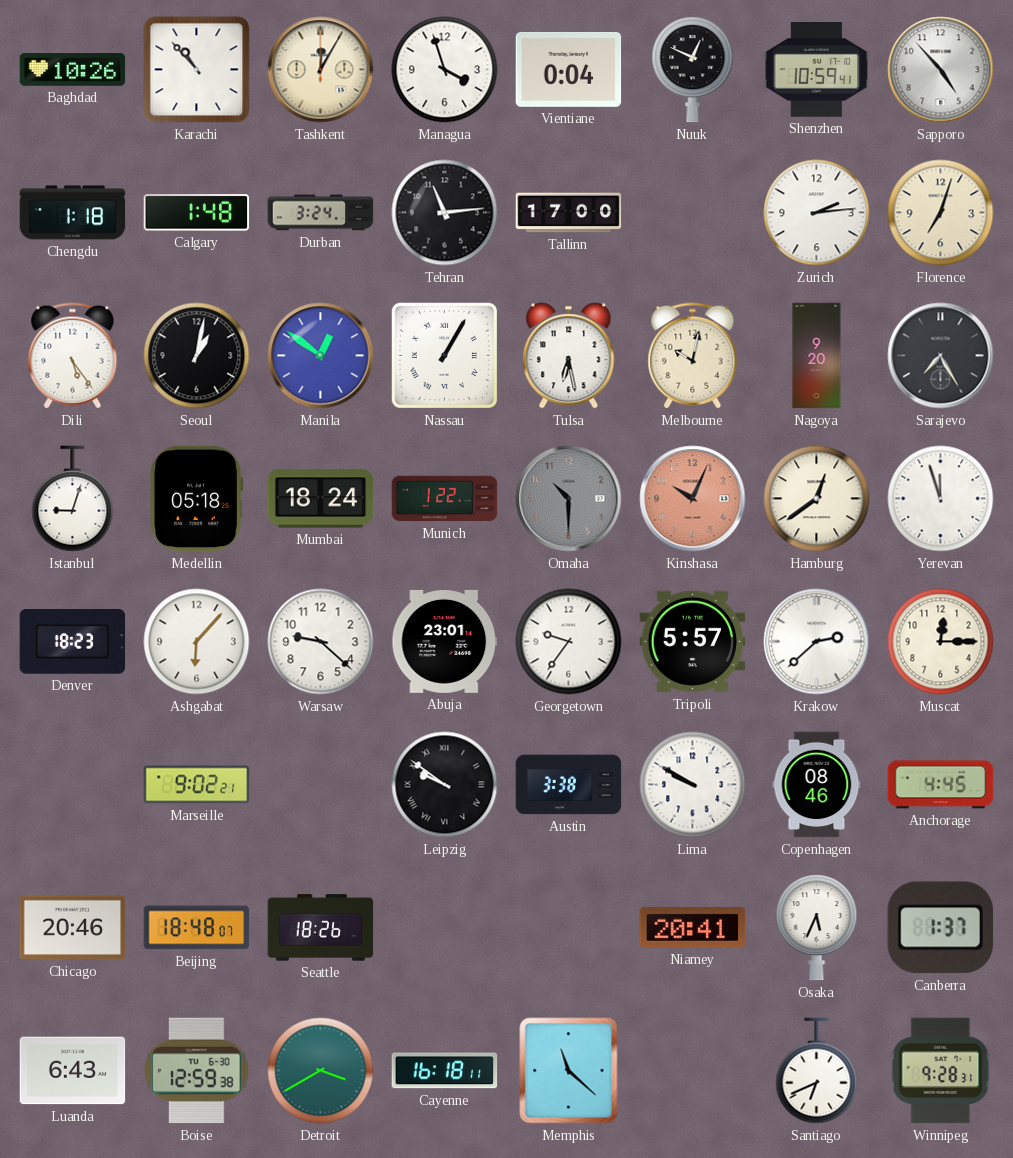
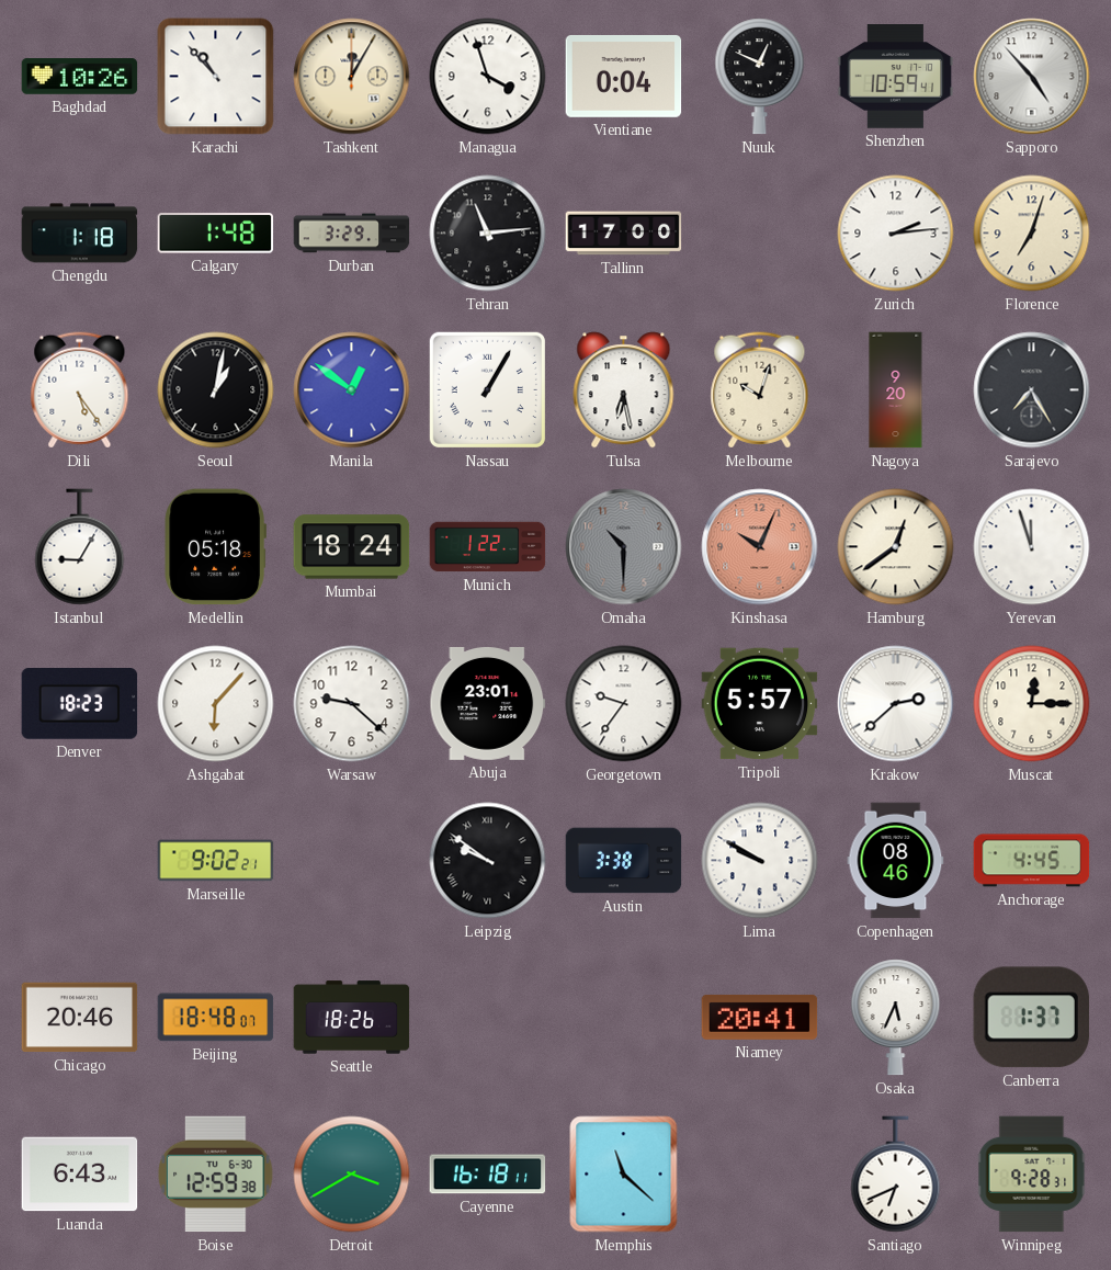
Durban: 3:24 -> 3:29 (352, 234)
Melbourne: 10:02 -> 10:03 (760, 390)
Istanbul: 9:03 -> 9:05 (80, 547)
